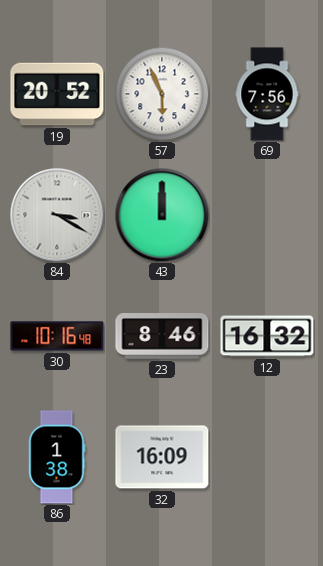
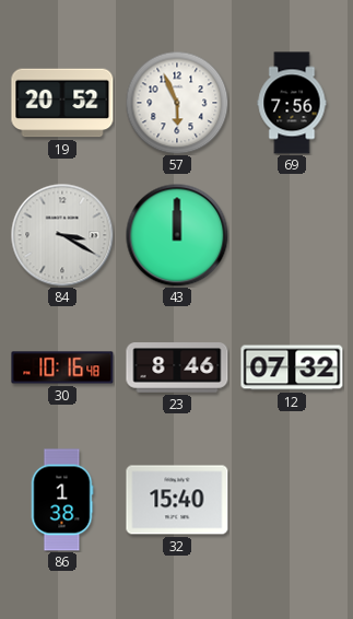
12: 16:32 -> 07:32 (292, 367)
32: 16:09 -> 15:40 (177, 500)
